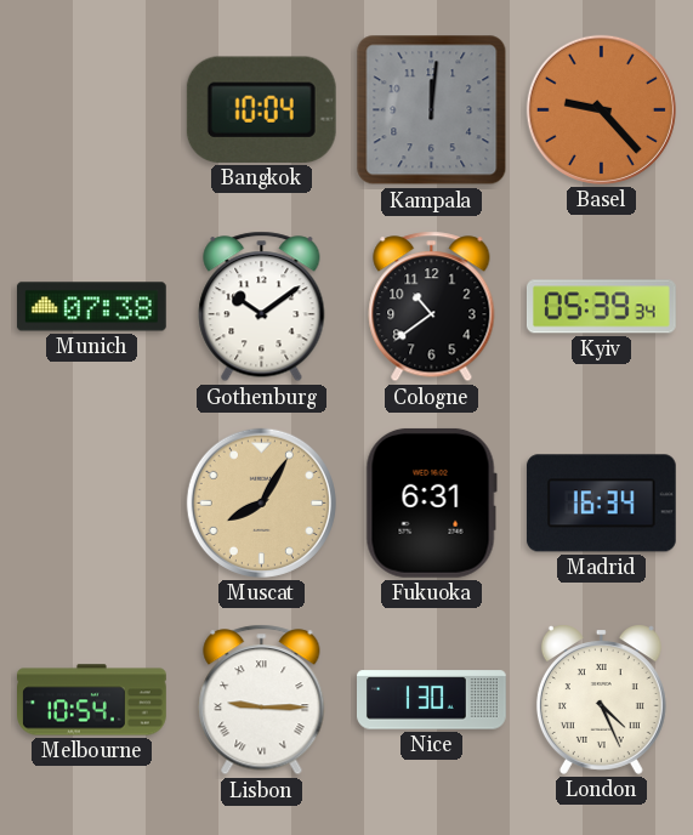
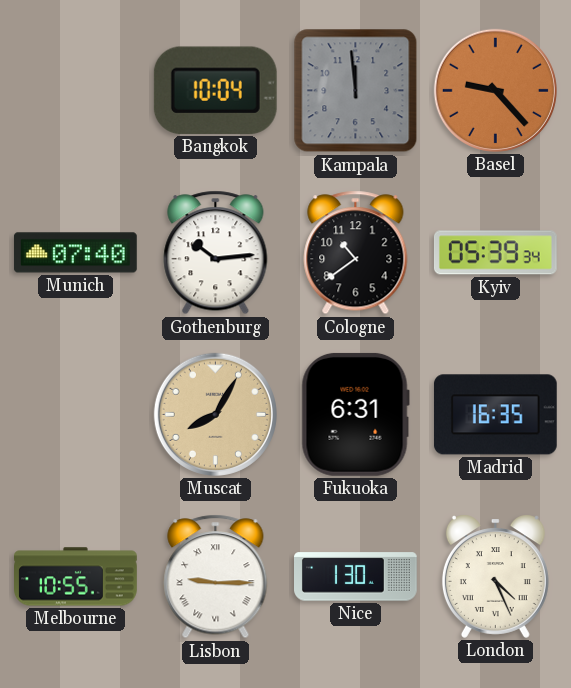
Kampala: 12:01 -> 11:59 (356, 91)
Munich: 07:38 -> 07:40 (75, 253)
Gothenburg: 10:09 -> 10:14 (216, 253)
Madrid: 16:34 -> 16:35 (495, 415)
Melbourne: 10:54 -> 10:55 (76, 577)
